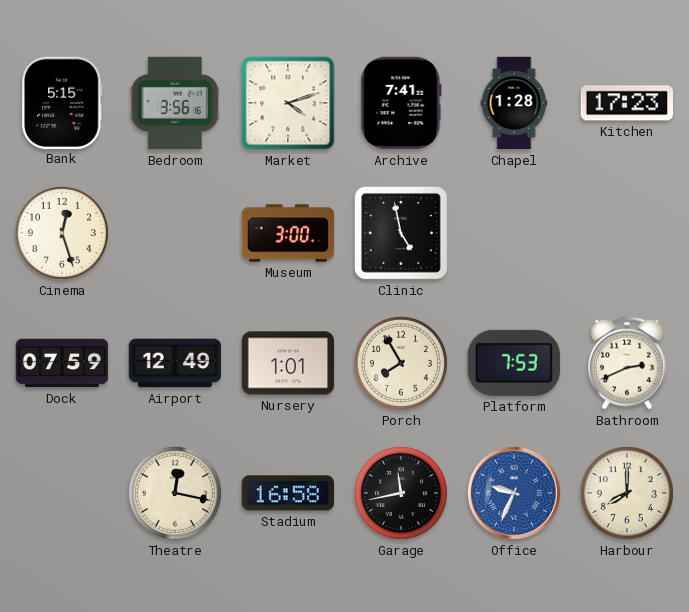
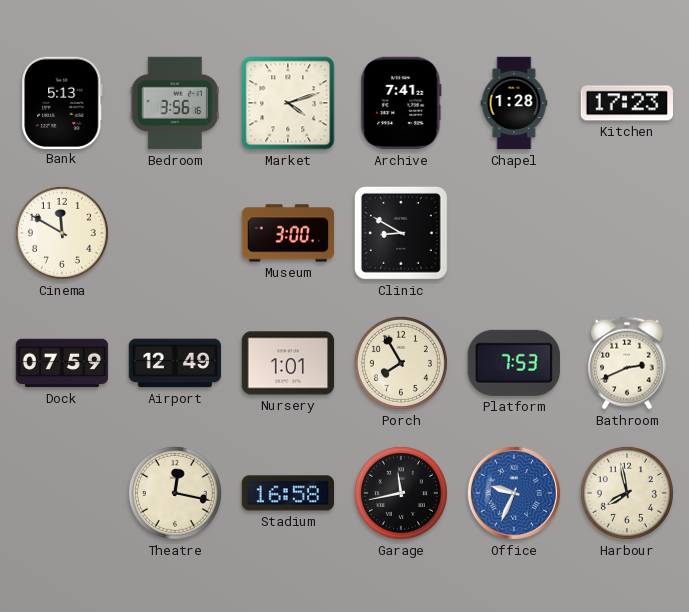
Bank: 5:15 -> 5:13 (62, 102)
Cinema: 12:27 -> 11:50 (62, 233)
Clinic: 4:58 -> 8:50 (401, 233)
Harbour: 8:00 -> 7:58 (627, 493)
